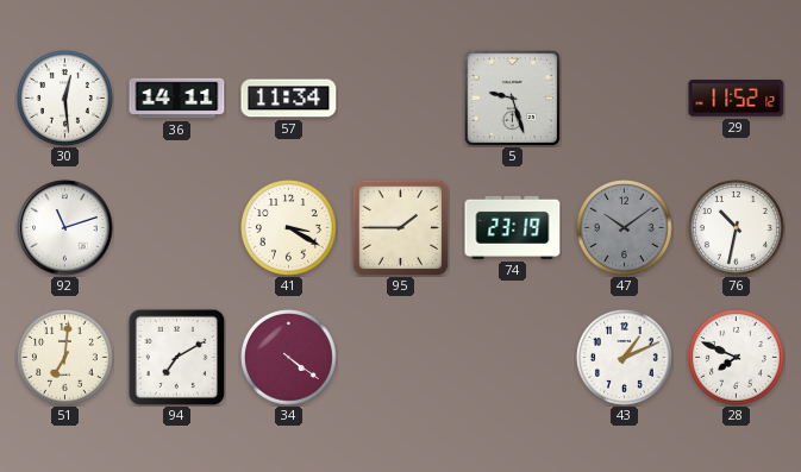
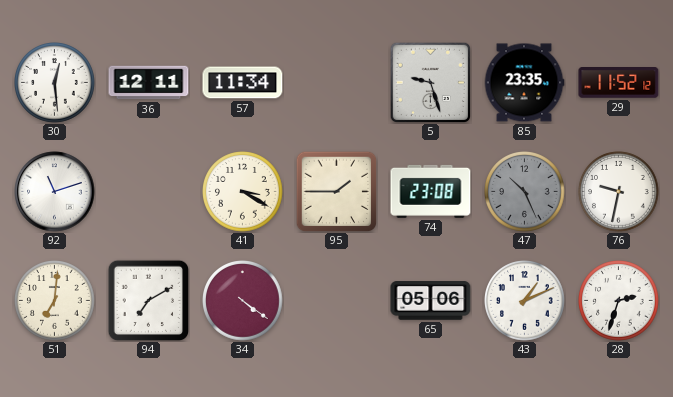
36: 14:11 -> 12:11 (149, 83)
85: none -> 23:35 (524, 83)
74: 23:19 -> 23:08 (431, 191)
47: 10:09 -> 10:26 (525, 192)
76: 10:32 -> 9:32 (619, 192)
65: none -> 05:06 (431, 301)
28: 7:49 -> 2:33 (619, 301)
